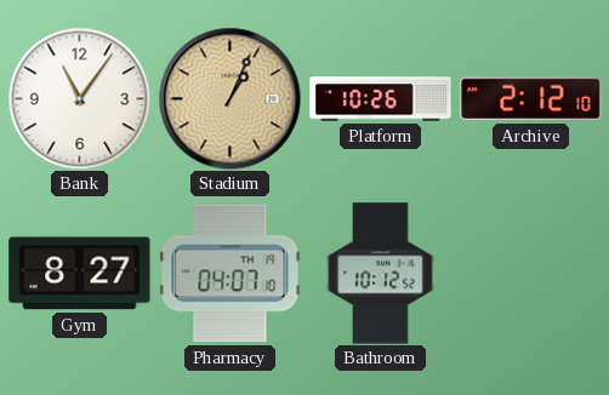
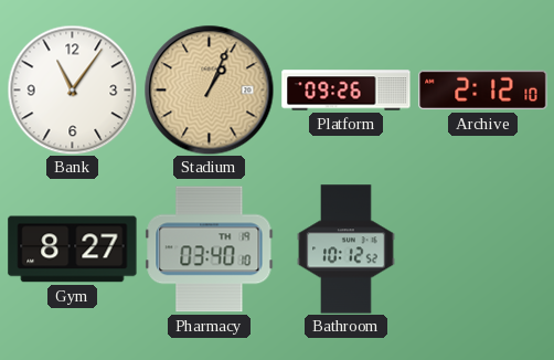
Platform: 10:26 -> 09:26 (347, 91)
Pharmacy: 04:07 -> 03:40 (210, 250)
